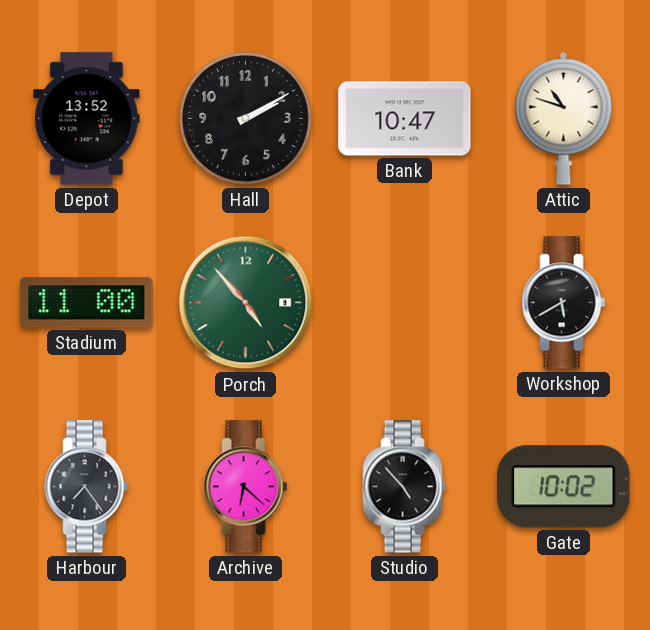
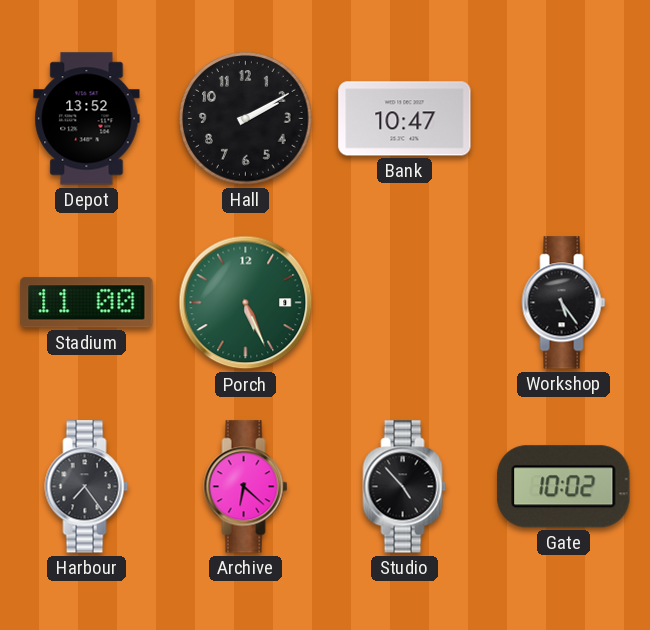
Attic: 10:48 -> none (564, 118)
Porch: 4:53 -> 5:26 (246, 303)
Workshop: 5:40 -> 5:24 (564, 303)
